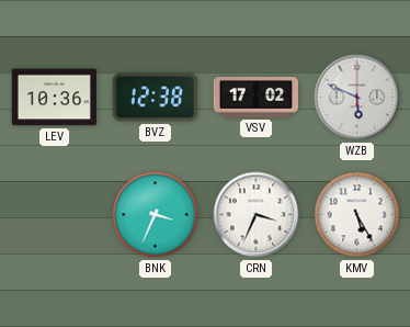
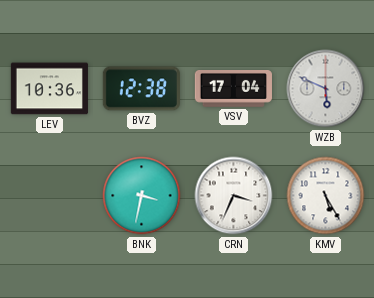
VSV: 17:02 -> 17:04 (233, 89)
BNK: 3:34 -> 3:32 (142, 196)
